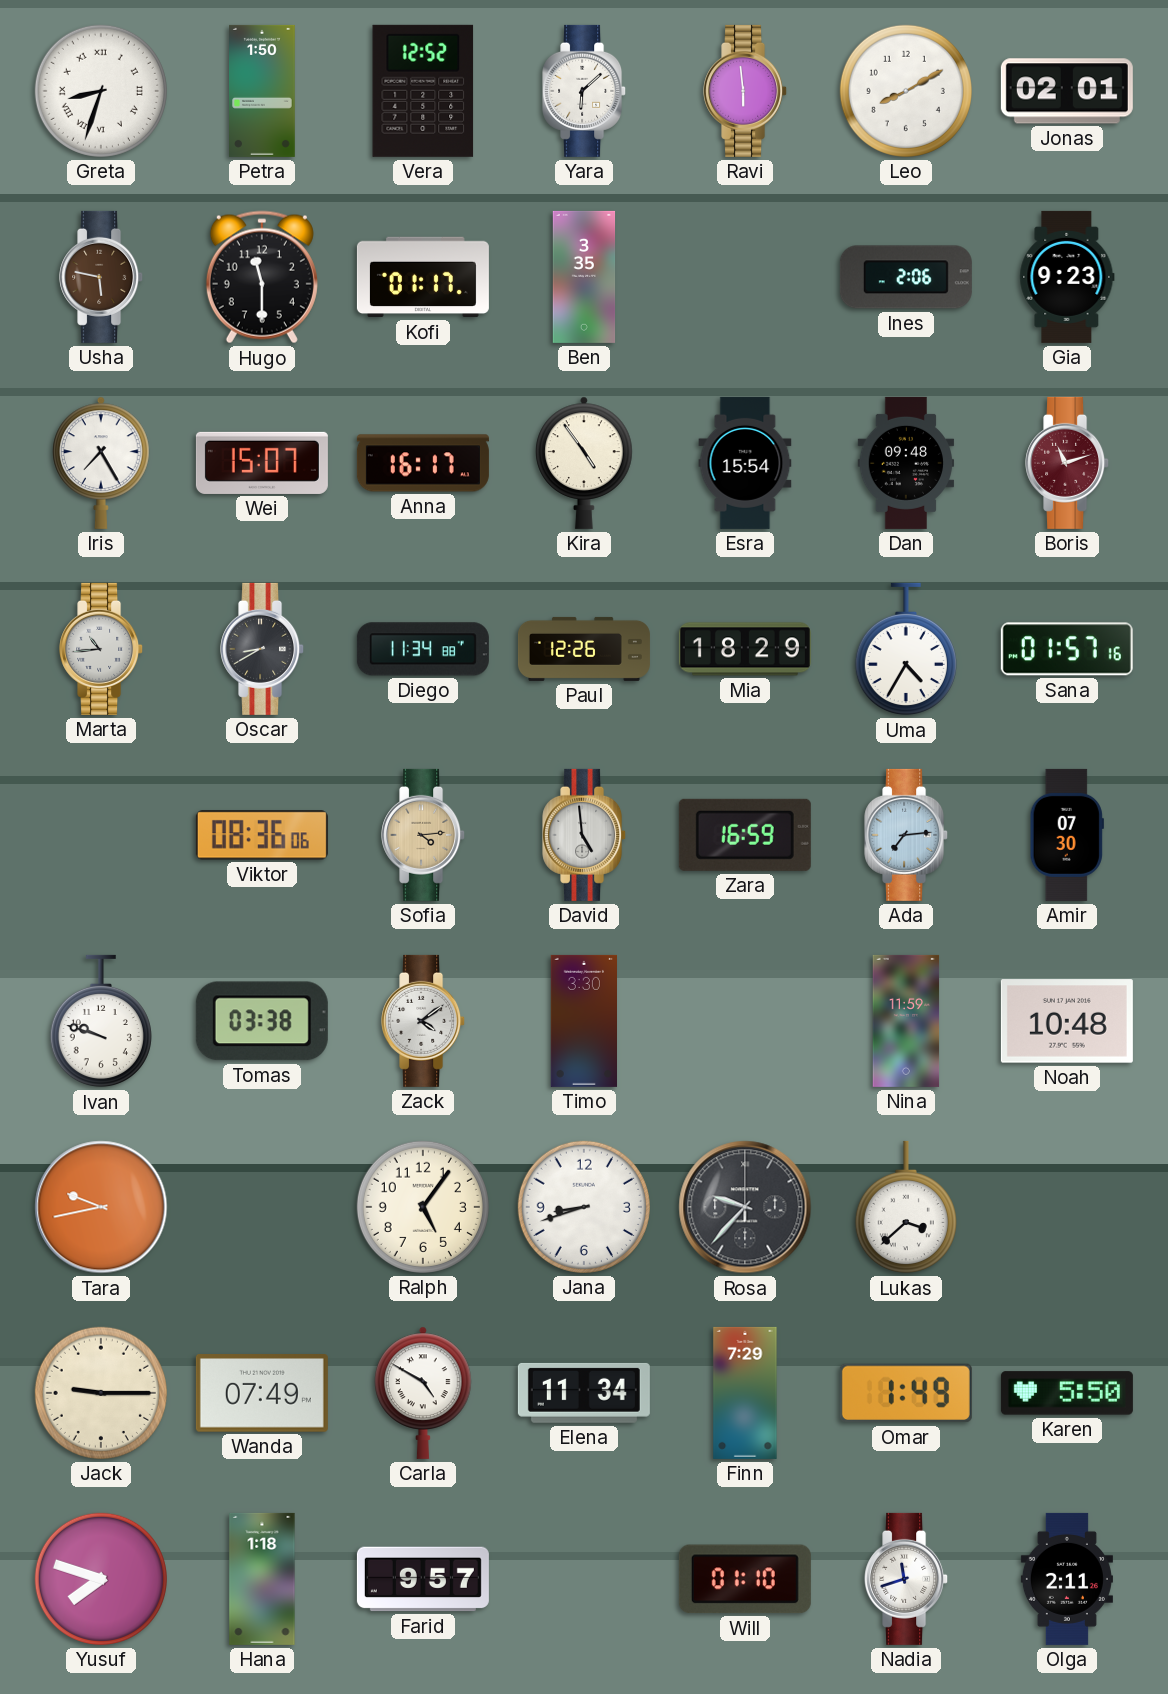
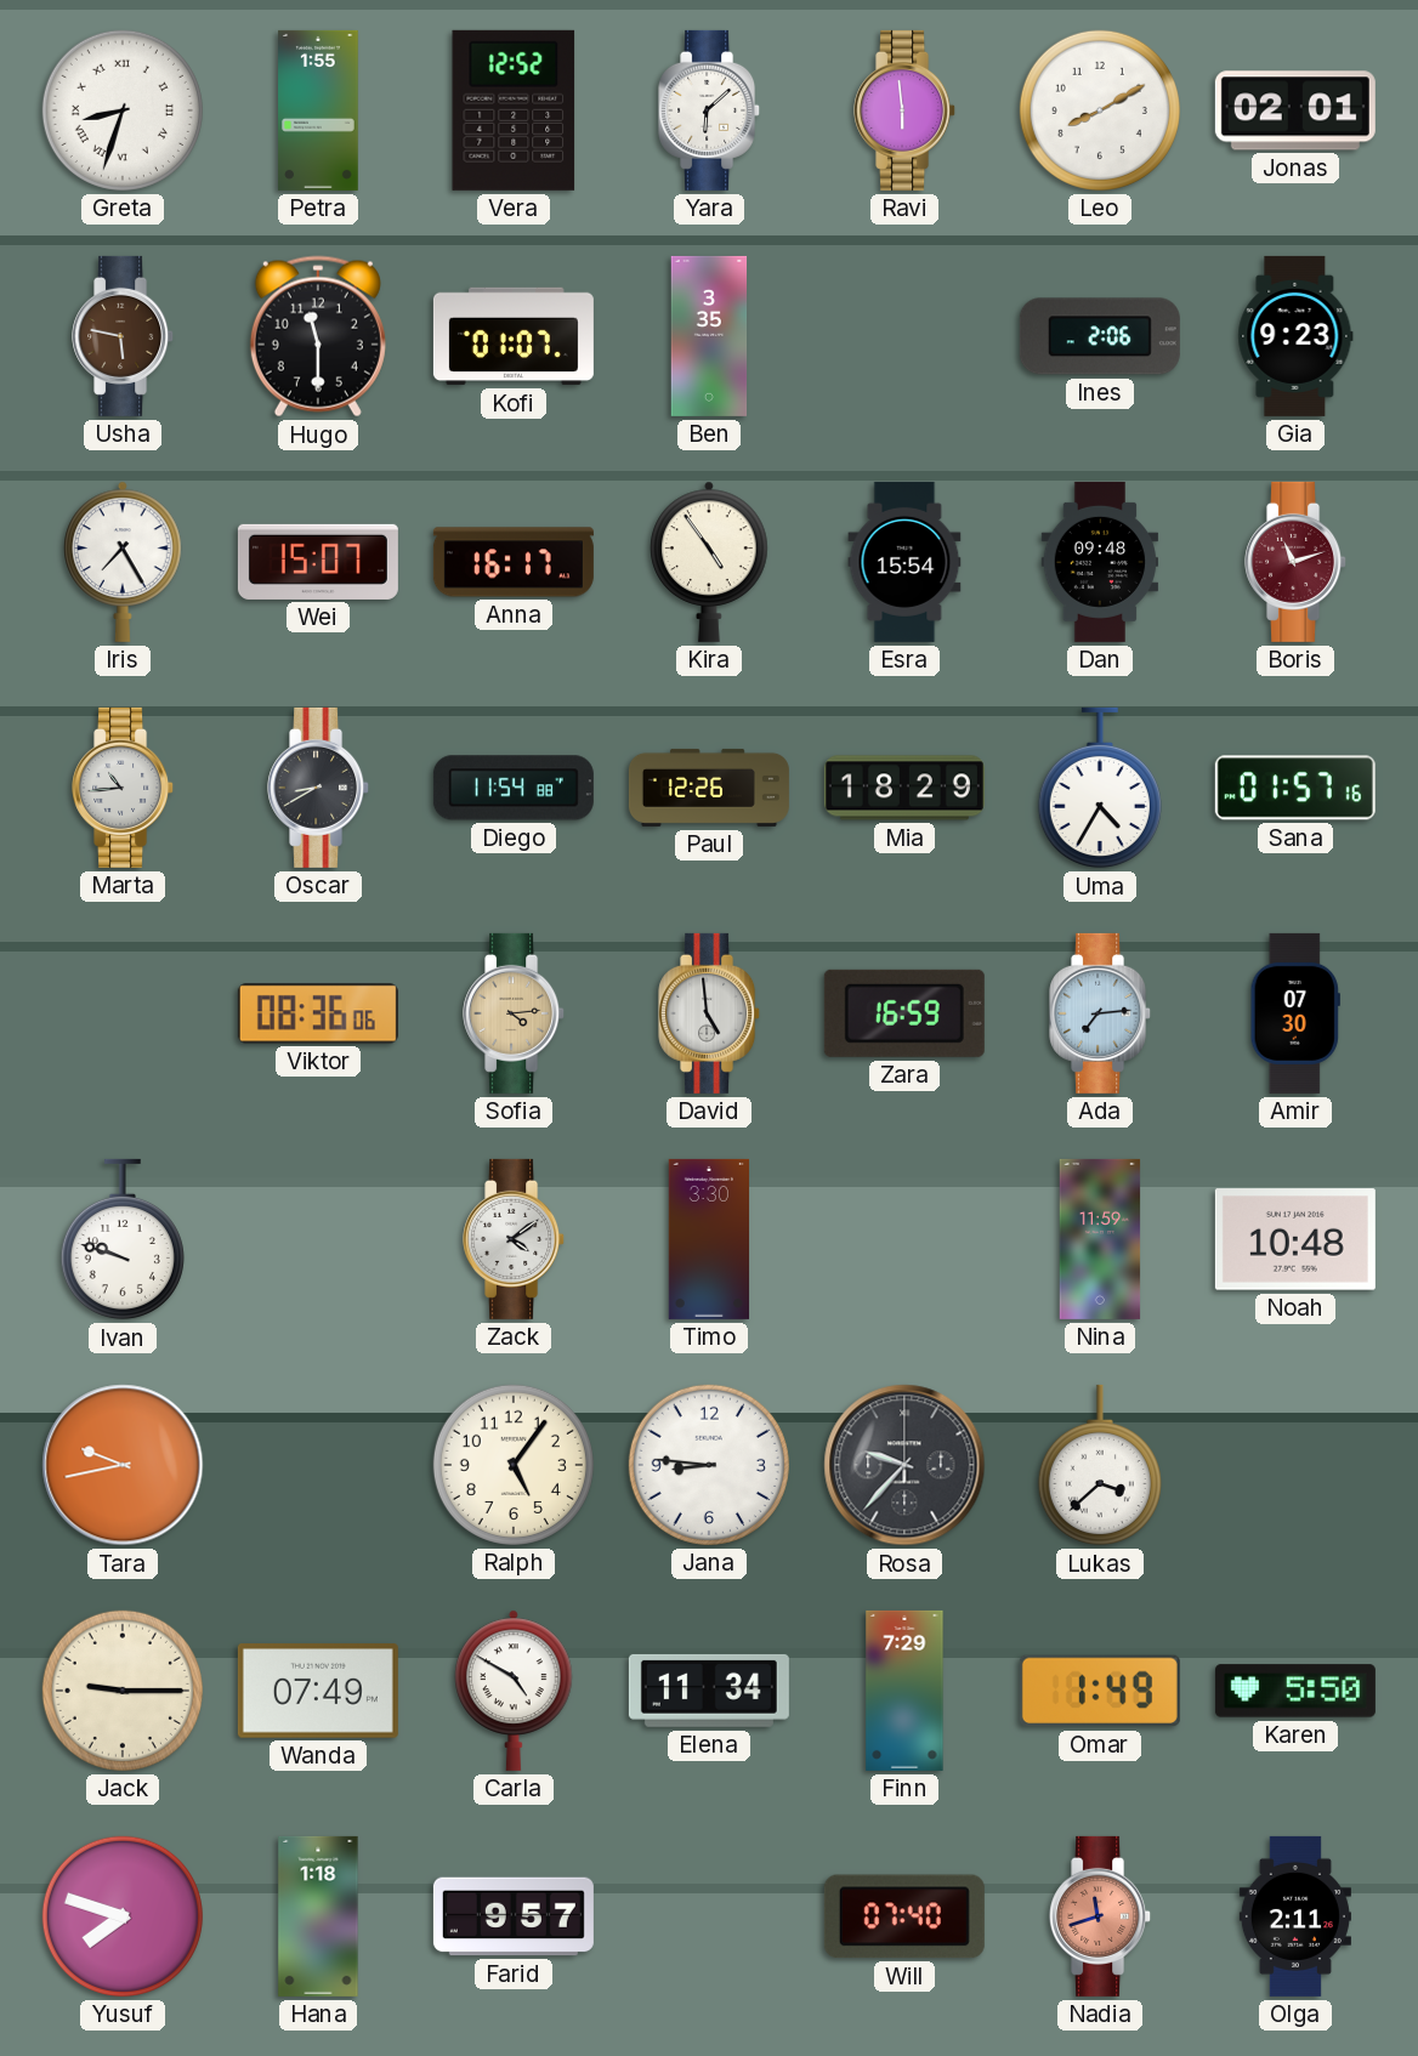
Petra: 1:50 -> 1:55 (319, 110)
Kofi: 01:17 -> 01:07 (514, 336)
Diego: 11:34 -> 11:54 (514, 788)
Tomas: 03:38 -> none (262, 1021)
Jana: 8:42 -> 8:46 (709, 1465)
Will: 01:10 -> 07:40 (904, 1916)
Nadia dial: white -> salmon (1101, 1916)
